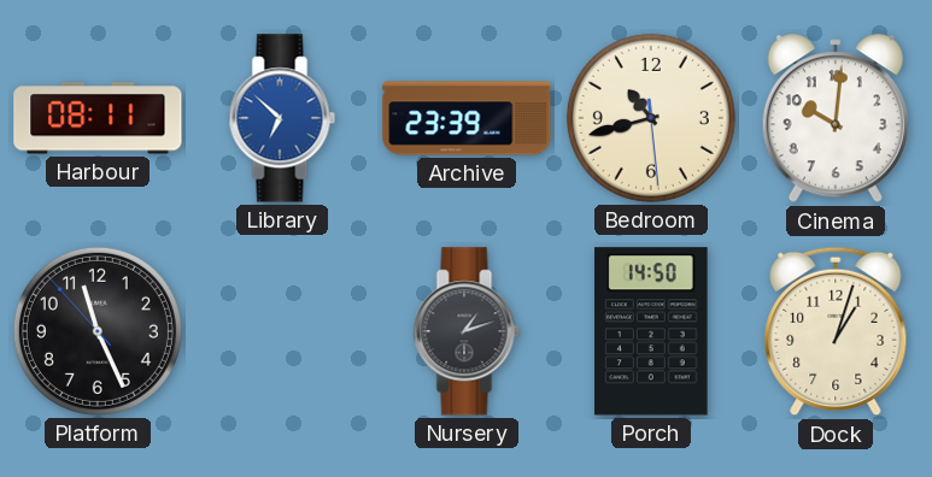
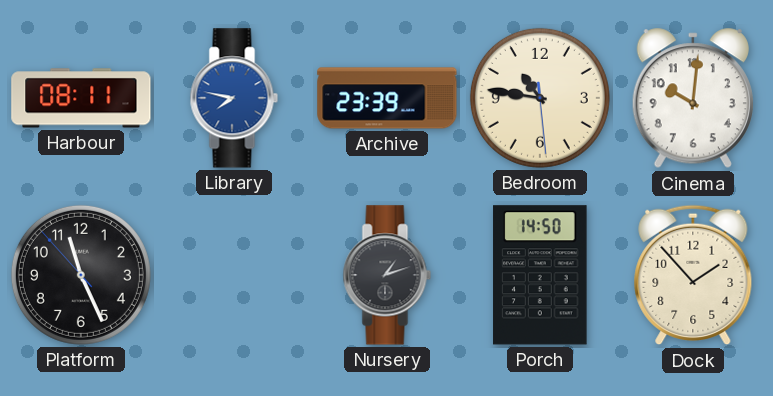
Library: 6:52 -> 7:47 (234, 98)
Bedroom: 10:42 -> 10:46 (540, 98)
Dock: 1:03 -> 1:53 (693, 275)
